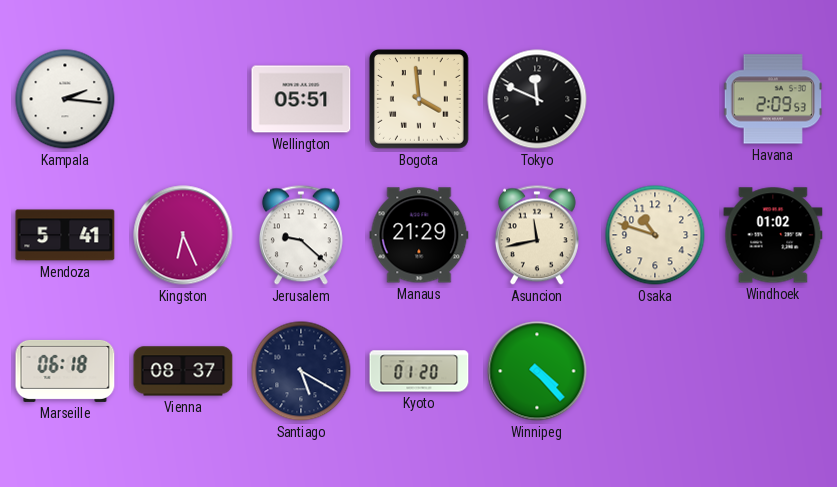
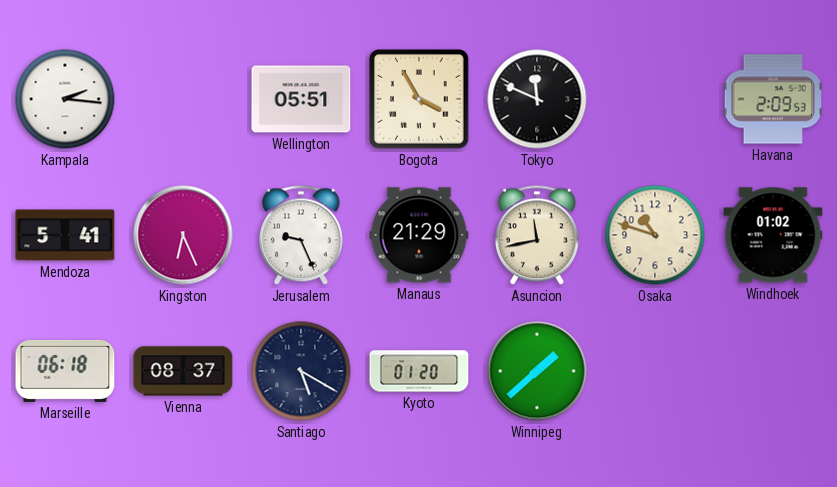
Bogota: 3:59 -> 3:55 (419, 99)
Jerusalem: 9:22 -> 9:26 (301, 235)
Winnipeg: 4:23 -> 1:38 (537, 371)
